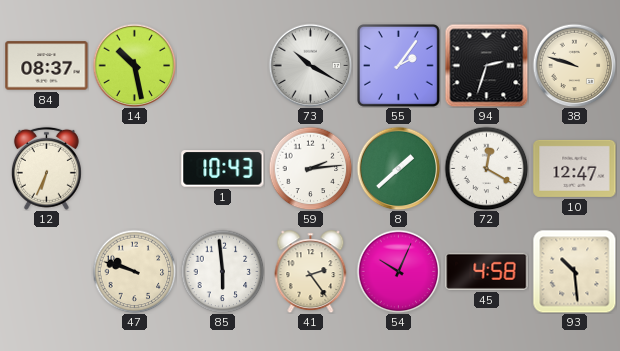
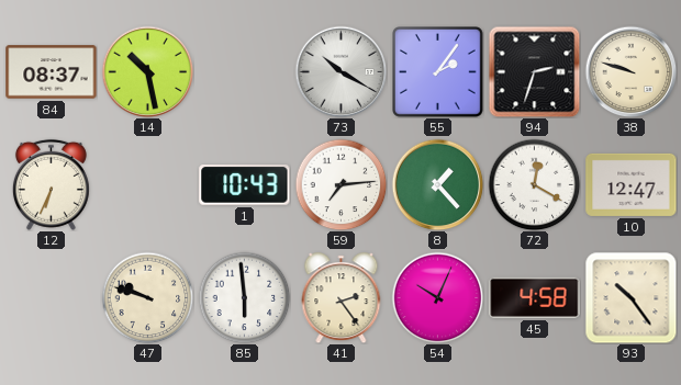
59: 2:14 -> 7:14 (340, 184)
8: 1:38 -> 1:23 (437, 184)
93: 10:29 -> 10:24 (630, 297)
